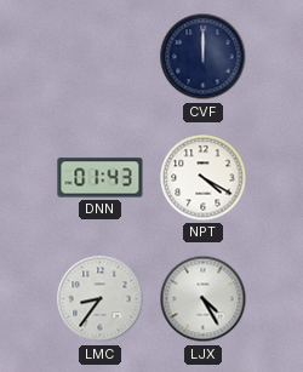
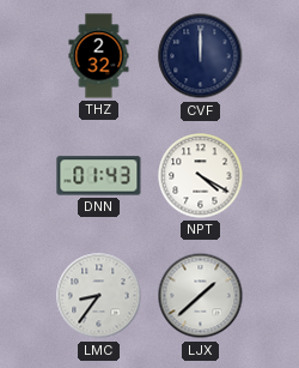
THZ: none -> 2:32 (99, 56)
LJX: 4:25 -> 1:38 (201, 296)
